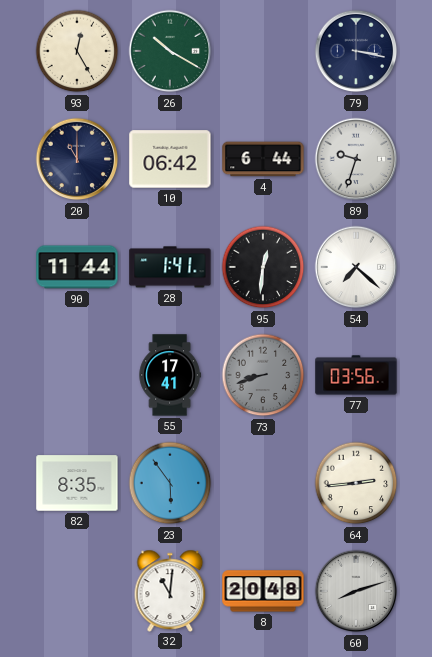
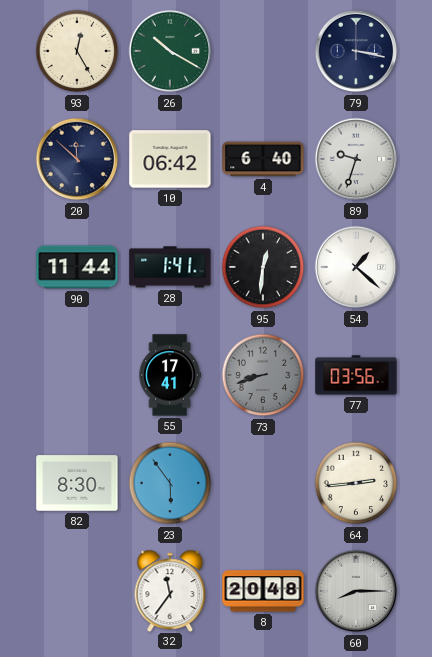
20: 11:00 -> 11:52 (77, 159)
4: 6:44 -> 6:40 (263, 159)
54: 7:22 -> 1:22 (356, 267)
82: 8:35 -> 8:30 (77, 483)
32: 11:01 -> 11:36 (170, 590)
60: 8:12 -> 8:15 (356, 591)
